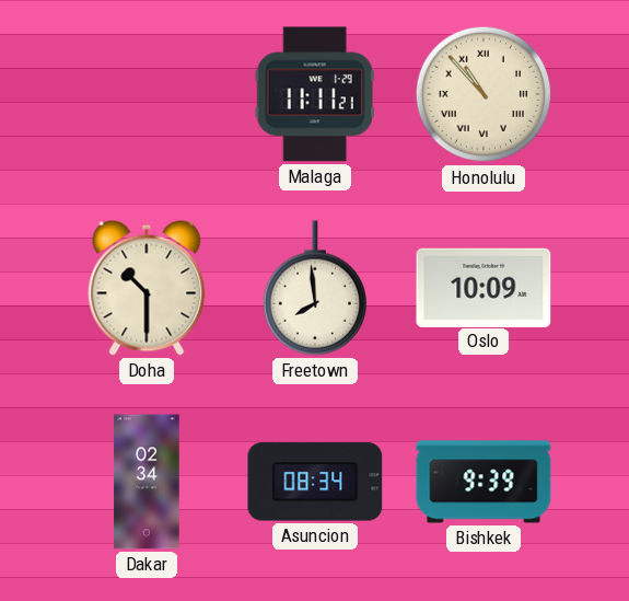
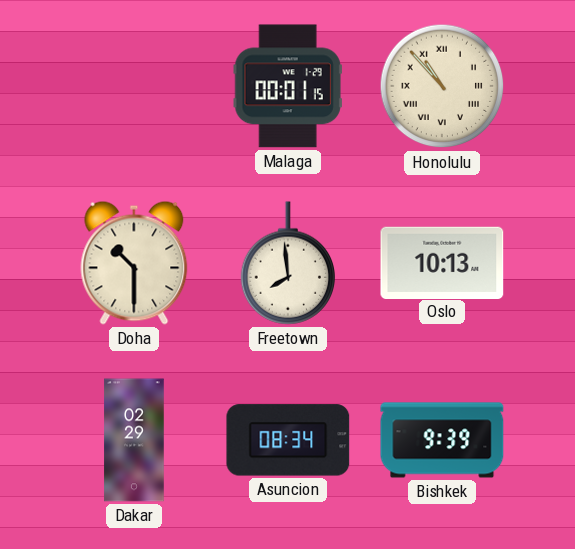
Malaga: 11:11 -> 00:01 (288, 86)
Oslo: 10:09 -> 10:13 (442, 262)
Dakar: 02:34 -> 02:29 (134, 440)
